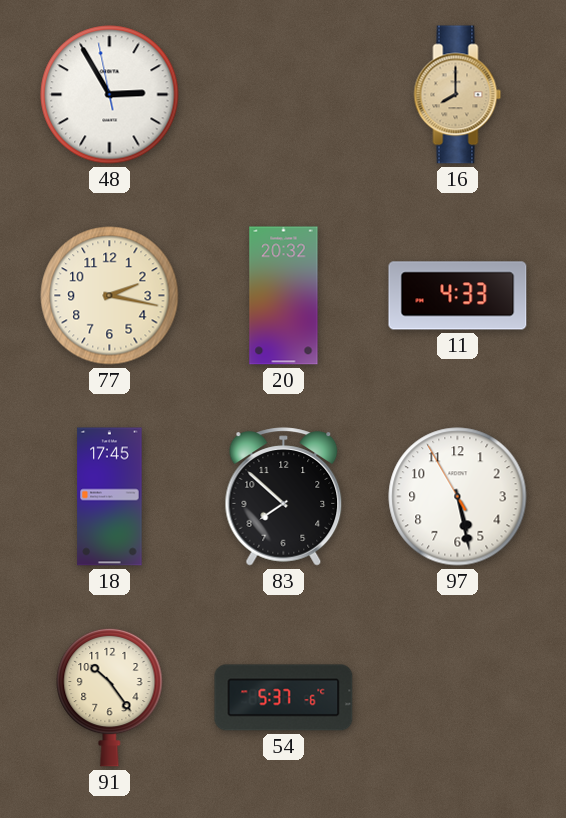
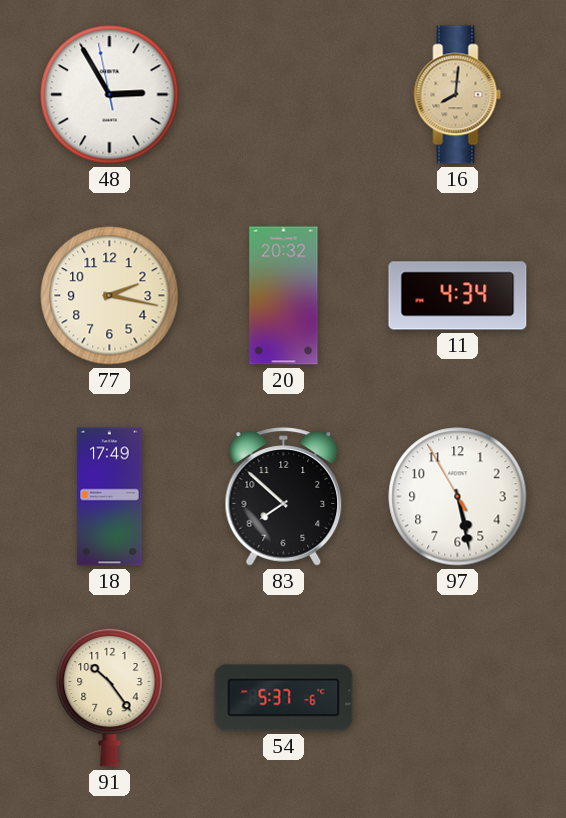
16: 8:00 -> 8:01 (458, 95)
11: 4:33 -> 4:34 (458, 296)
18: 17:45 -> 17:49 (110, 497)
